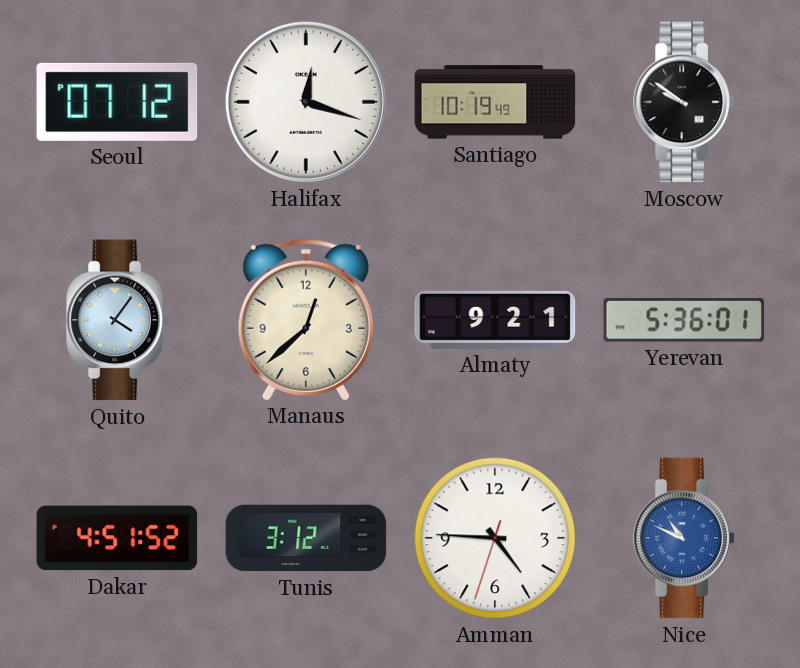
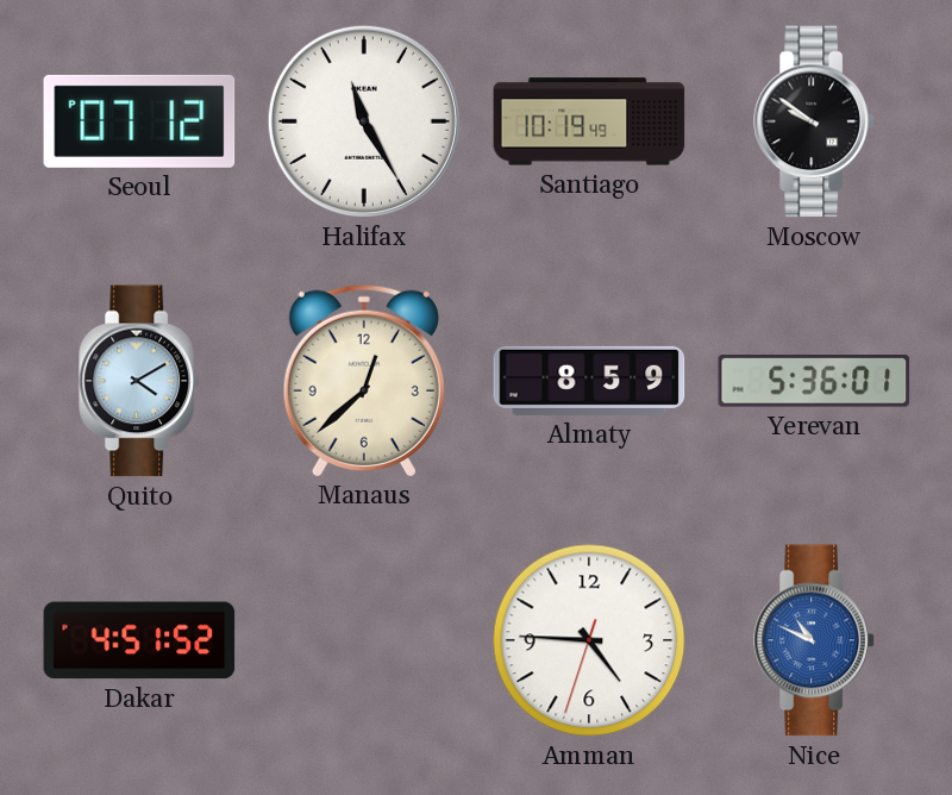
Halifax: 12:18 -> 11:25 (364, 121)
Quito: 4:06 -> 4:10 (139, 381)
Almaty: 9:21 -> 8:59 (589, 381)
Tunis: 3:12 -> none (306, 538)
